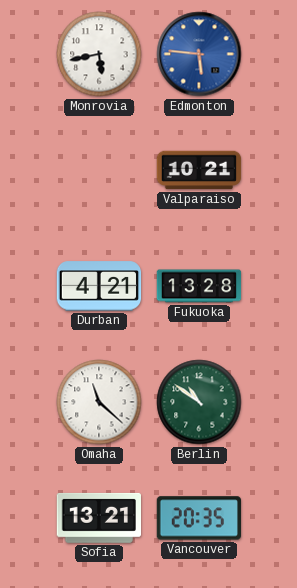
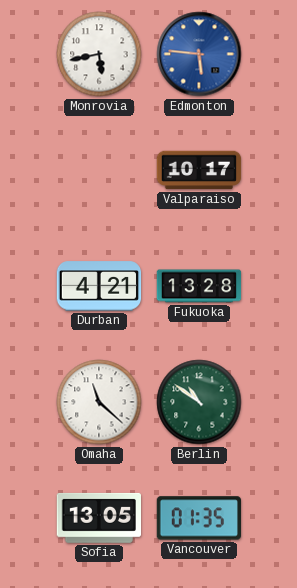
Valparaiso: 10:21 -> 10:17 (199, 170)
Sofia: 13:21 -> 13:05 (98, 518)
Vancouver: 20:35 -> 01:35 (198, 518)
